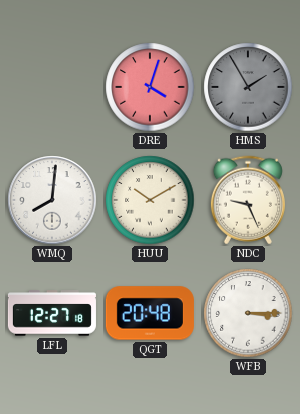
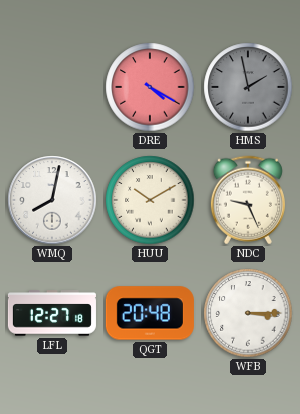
DRE: 4:03 -> 4:20 (150, 87)
HMS: 1:55 -> 1:58 (248, 87)
WMQ: 8:01 -> 8:02 (52, 200)
